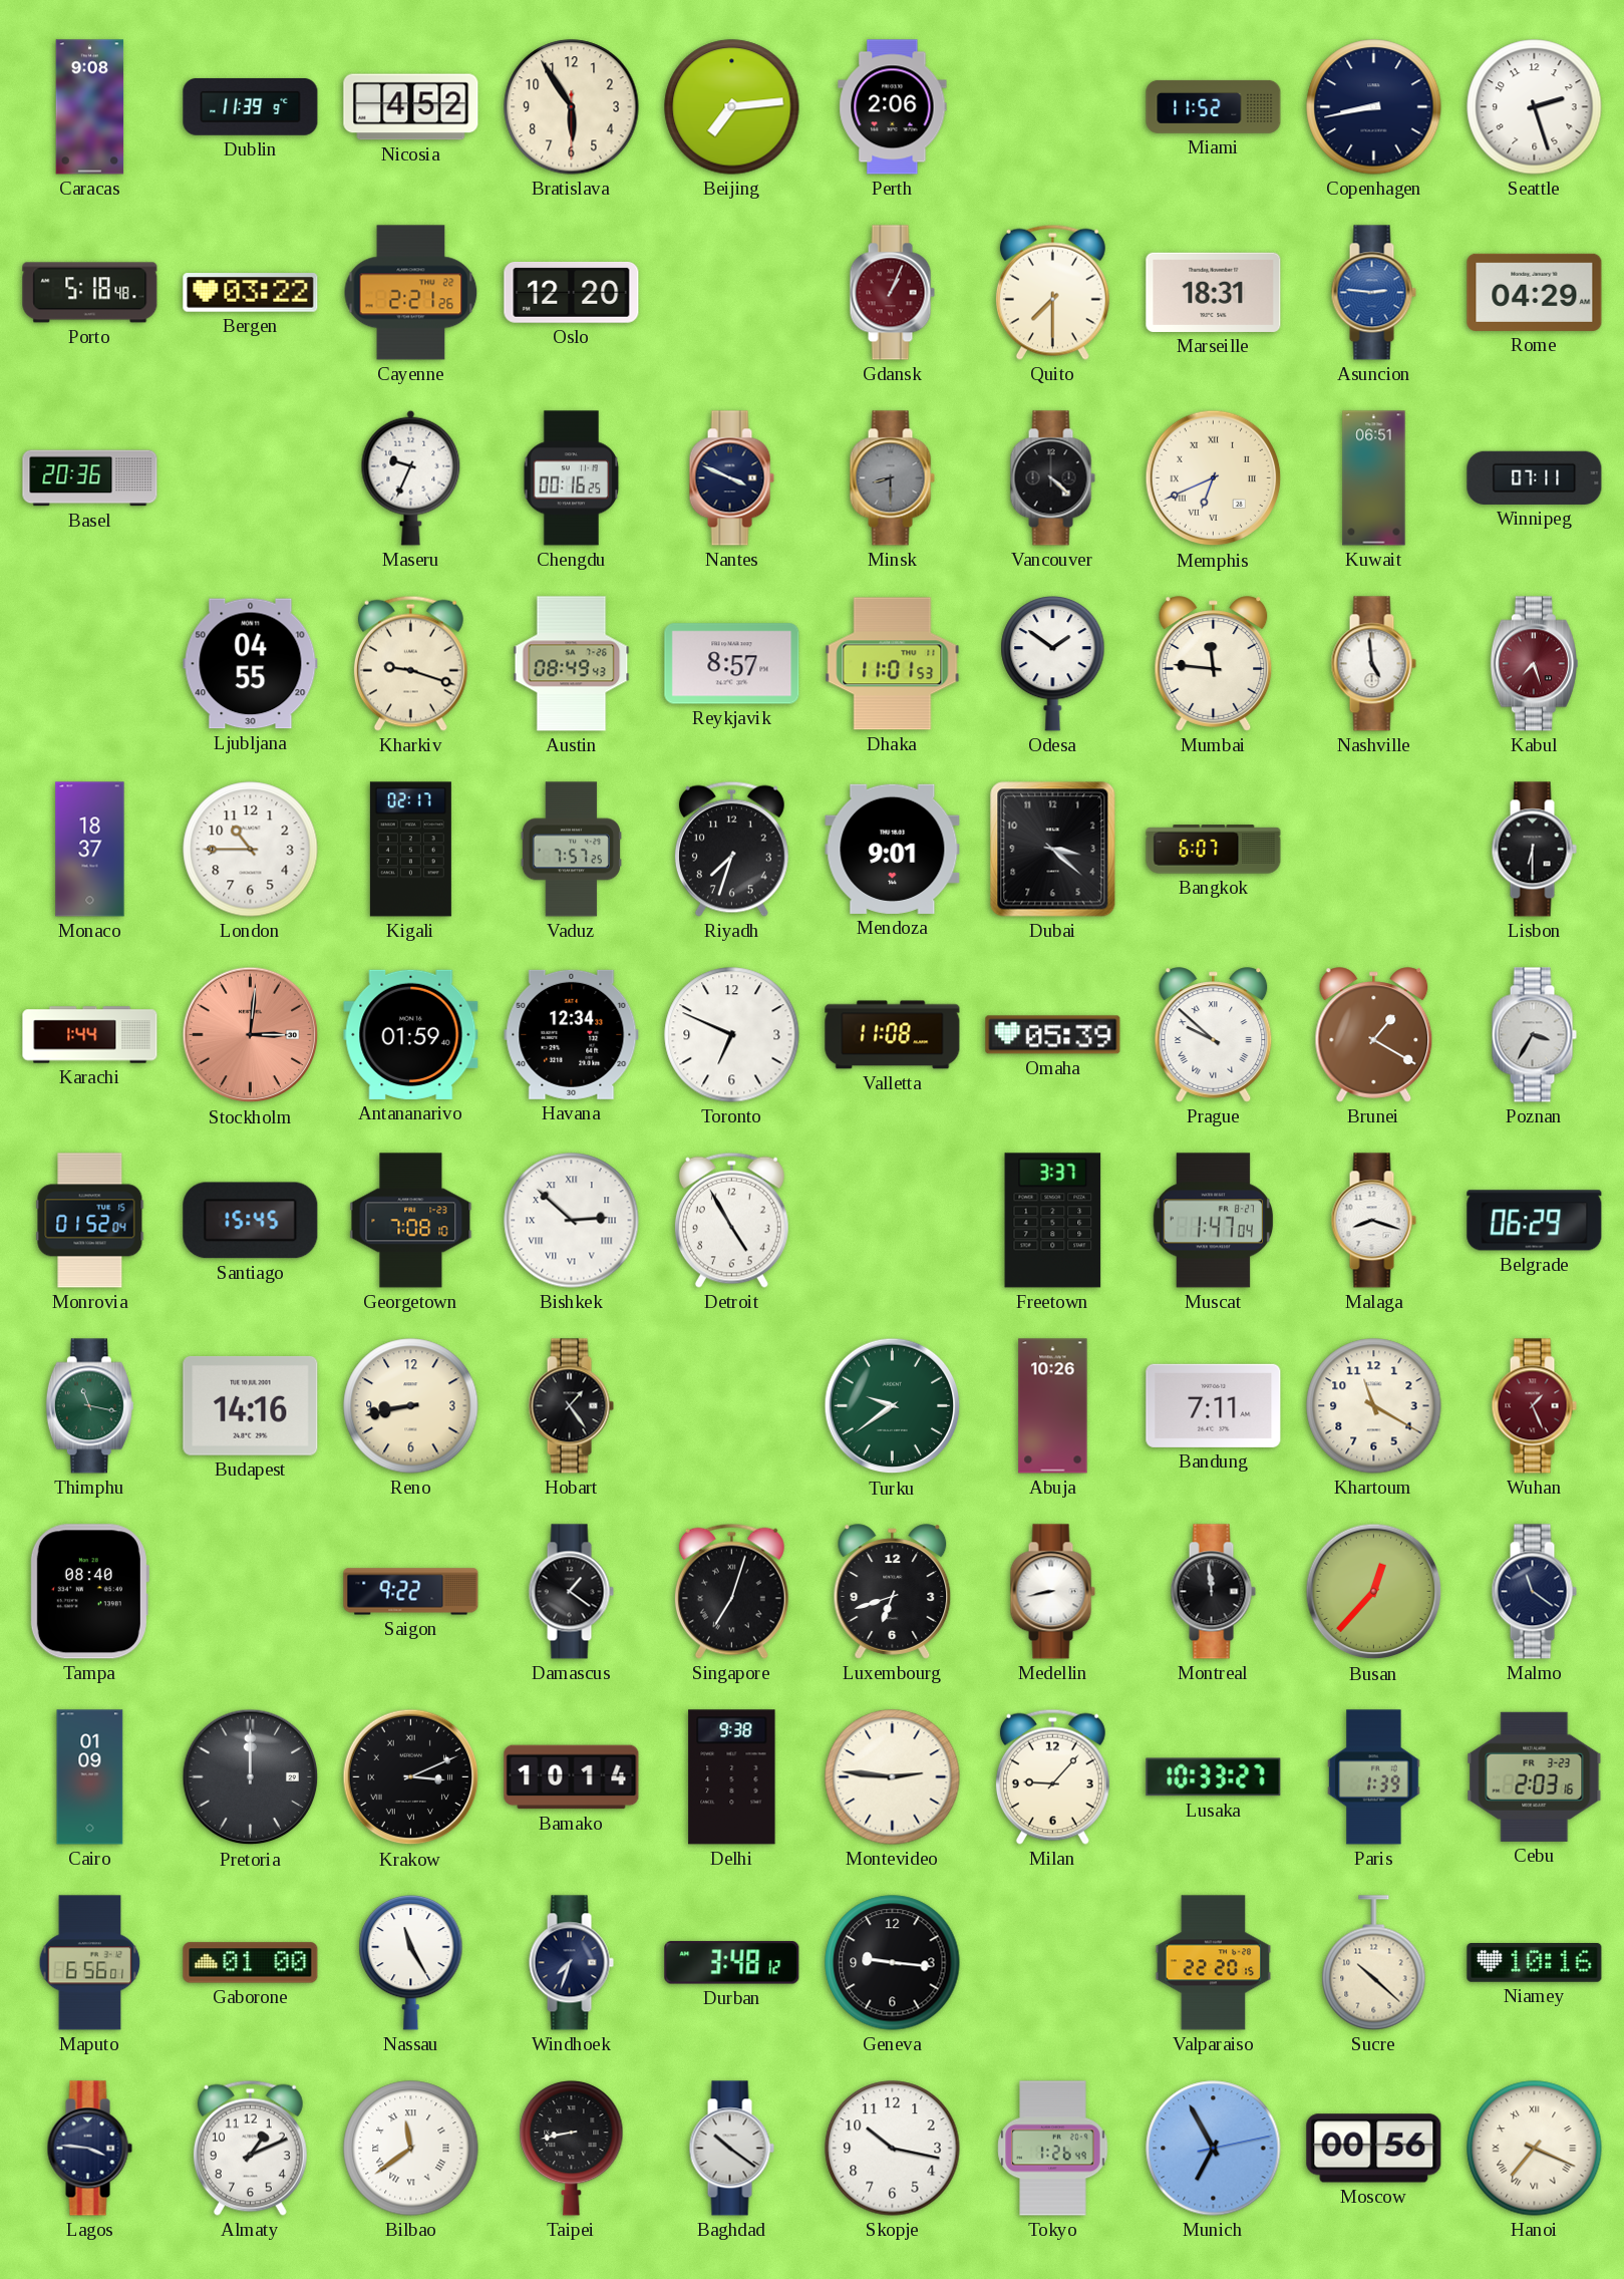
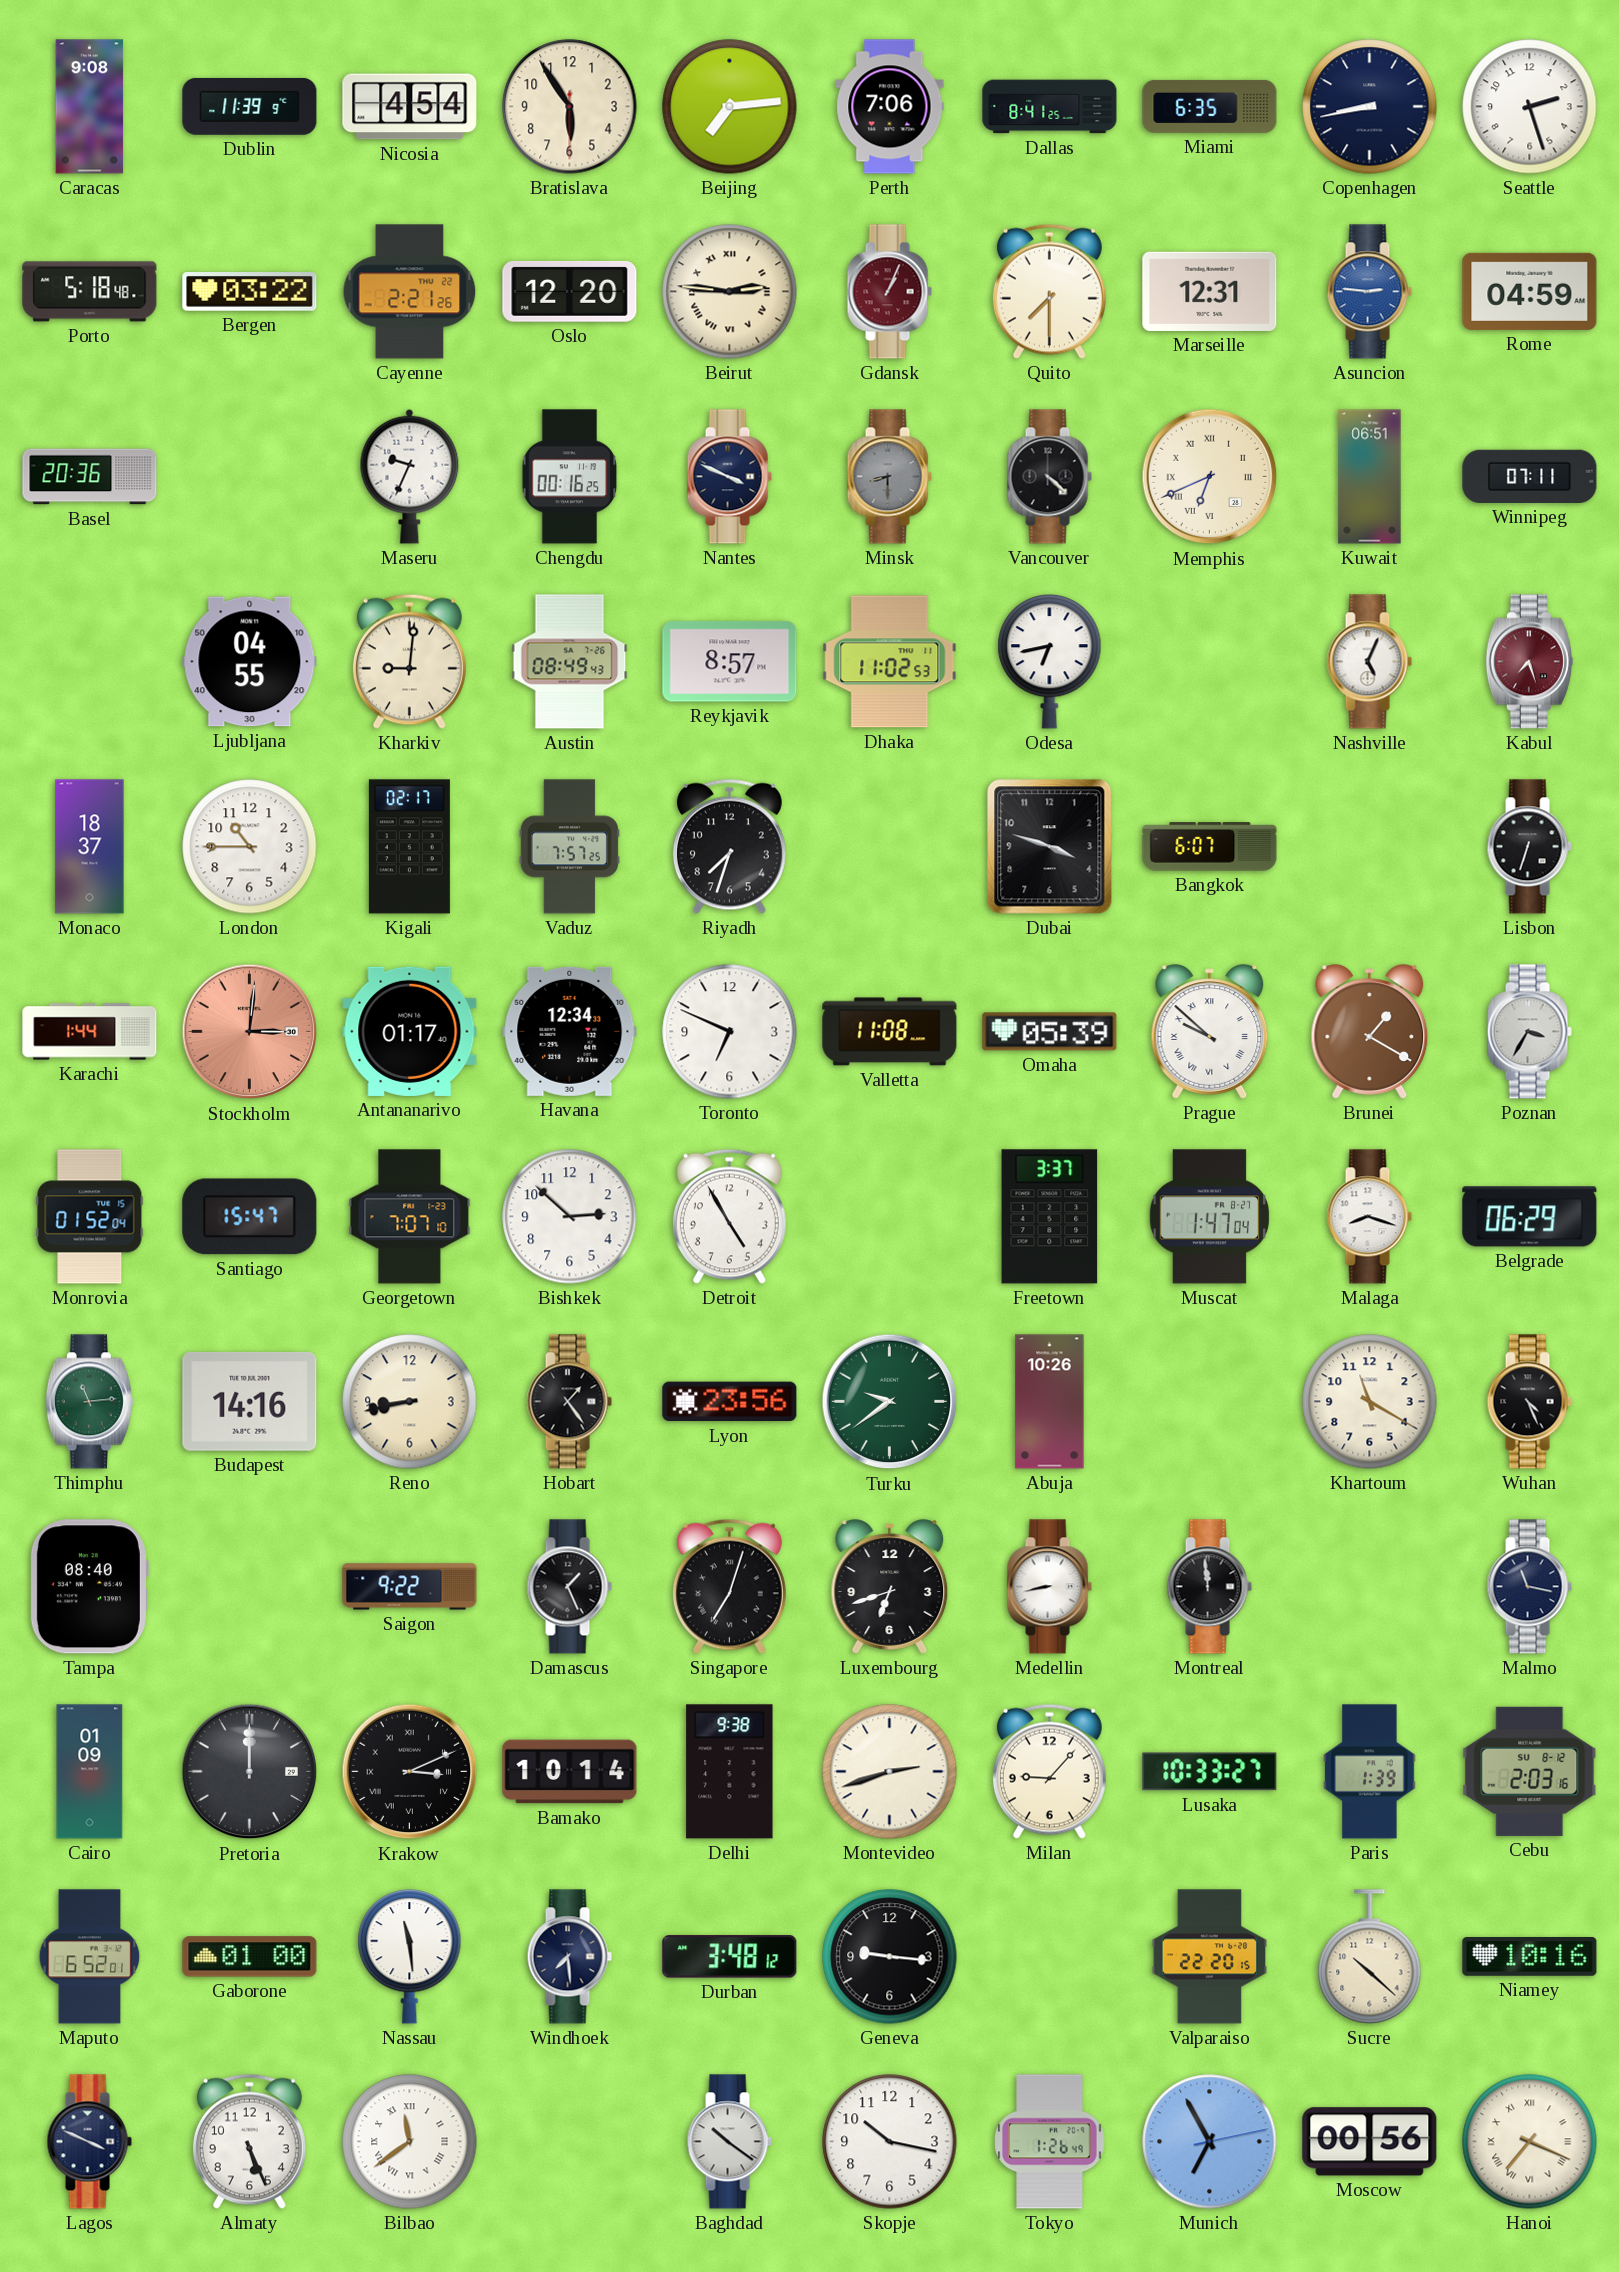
Nicosia: 4:52 -> 4:54 (410, 107)
Perth: 2:06 -> 7:06 (890, 107)
Dallas: none -> 8:41 (1050, 107)
Miami: 11:52 -> 6:35 (1210, 106)
Beirut: none -> 2:46 (730, 292)
Marseille: 18:31 -> 12:31 (1210, 291)
Rome: 04:29 -> 04:59 (1530, 291)
Kharkiv: 9:18 -> 9:01 (409, 661)
Dhaka: 11:01 -> 11:02 (890, 662)
Odesa: 1:51 -> 6:43 (1050, 662)
Mumbai: 11:46 -> none (1214, 664)
Nashville: 4:59 -> 5:04 (1369, 662)
Mendoza: 9:01 -> none (893, 849)
Dubai: 3:22 -> 3:48 (1050, 847)
Lisbon: 6:30 -> 6:33 (1529, 847)
Antananarivo: 01:59 -> 01:17 (410, 1031)
Santiago: 15:45 -> 15:47 (250, 1217)
Georgetown: 7:08 -> 7:07 (410, 1217)
Bishkek numerals: Roman -> Arabic (570, 1217)
Thimphu: 11:17 -> 11:14 (89, 1402)
Lyon: none -> 23:56 (730, 1402)
Bandung: 7:11 -> none (1214, 1405)
Wuhan: 1:26 -> 4:26 (1529, 1402)
Wuhan dial: burgundy -> black (1529, 1402)
Damascus: 1:21 -> 1:26 (569, 1587)
Busan: 12:37 -> none (1374, 1592)
Malmo: 11:21 -> 11:17 (1529, 1587)
Montevideo: 2:46 -> 2:42 (890, 1772)
Cebu date: FR 3-23 -> SU 8-12 (1530, 1771)
Maputo: 6:56 -> 6:52 (90, 1957)
Nassau: 11:25 -> 11:29 (410, 1957)
Windhoek: 7:33 -> 7:29 (569, 1957)
Lagos: 3:46 -> 3:49 (89, 2142)
Almaty: 1:11 -> 5:26 (249, 2141)
Taipei: 8:43 -> none (572, 2149)
